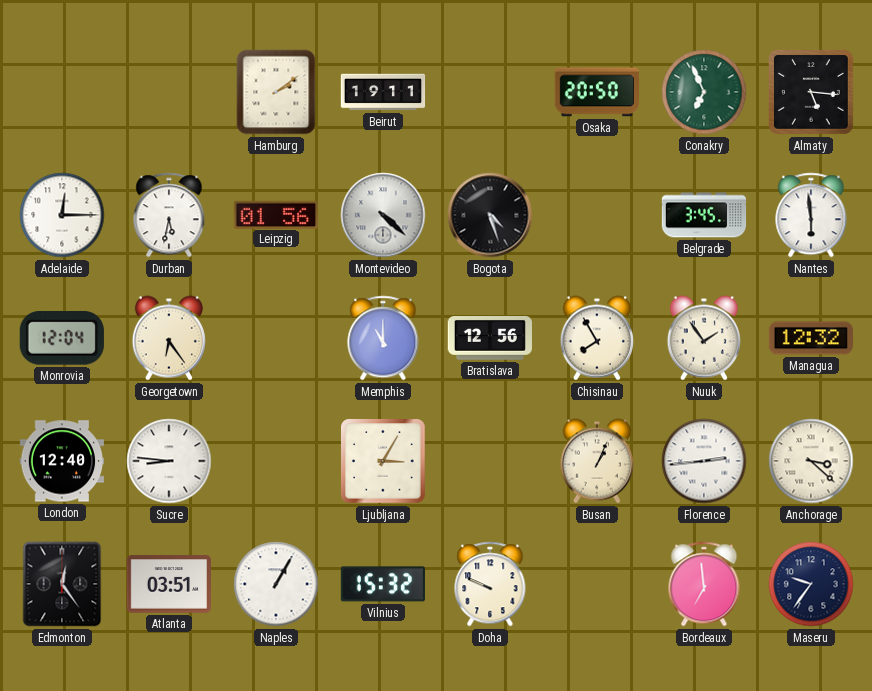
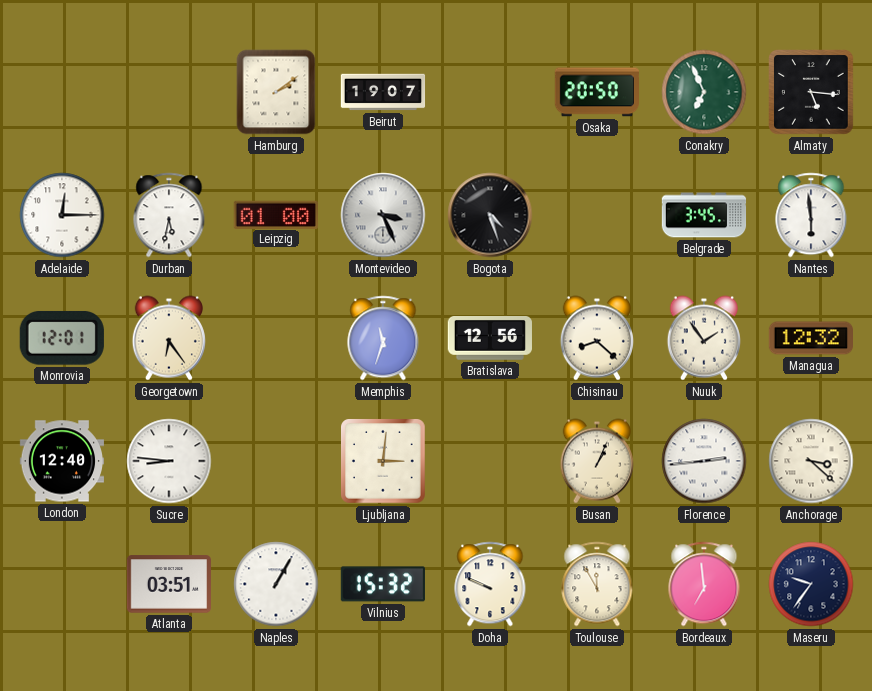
Beirut: 19:11 -> 19:07 (383, 92)
Leipzig: 01:56 -> 01:00 (276, 214)
Montevideo: 4:22 -> 3:26 (383, 215)
Monrovia: 12:04 -> 12:01 (62, 338)
Memphis: 11:00 -> 11:33 (383, 338)
Chisinau: 7:55 -> 8:22 (597, 338)
Ljubljana: 3:05 -> 3:01 (383, 461)
Edmonton: 12:24 -> none (62, 584)
Toulouse: none -> 11:55 (597, 584)
